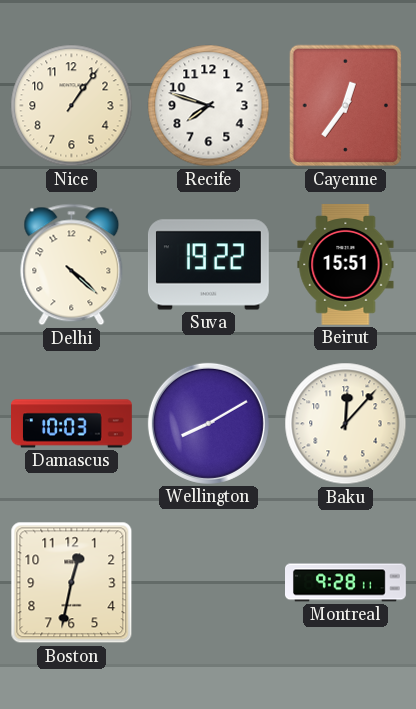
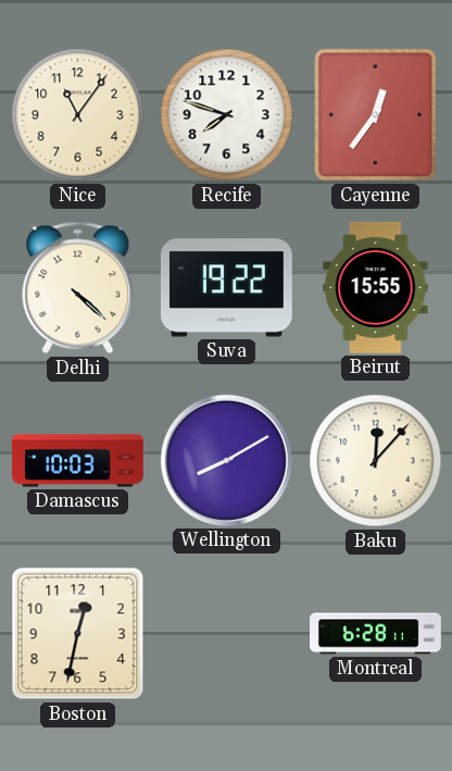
Nice: 1:06 -> 11:06 (78, 115)
Beirut: 15:51 -> 15:55 (376, 287)
Montreal: 9:28 -> 6:28 (376, 634)
